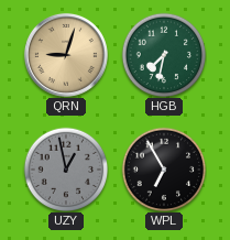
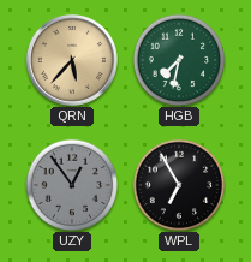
QRN: 9:03 -> 5:37 (72, 60)
UZY: 12:58 -> 12:54 (72, 185)
